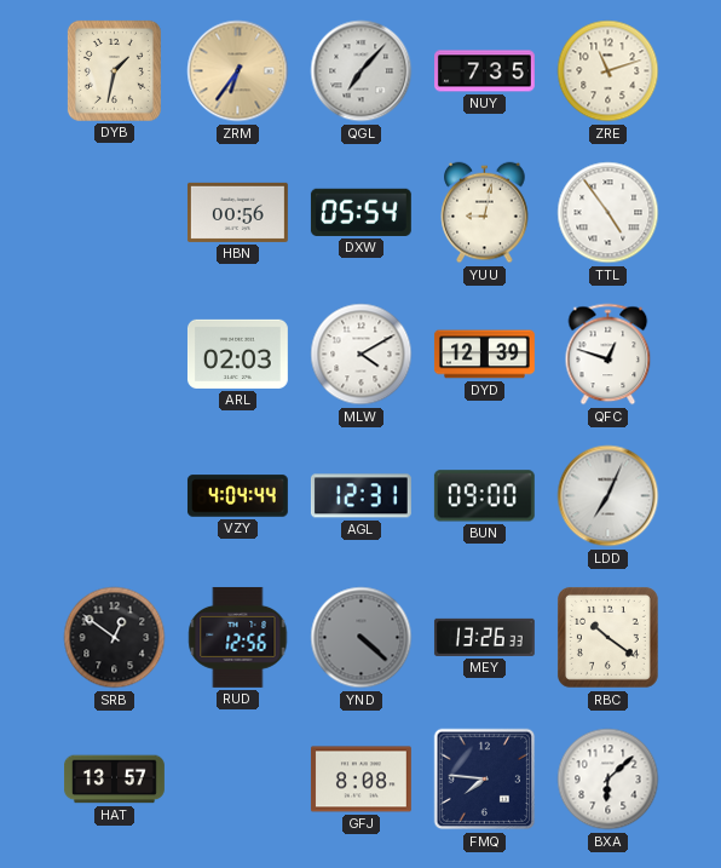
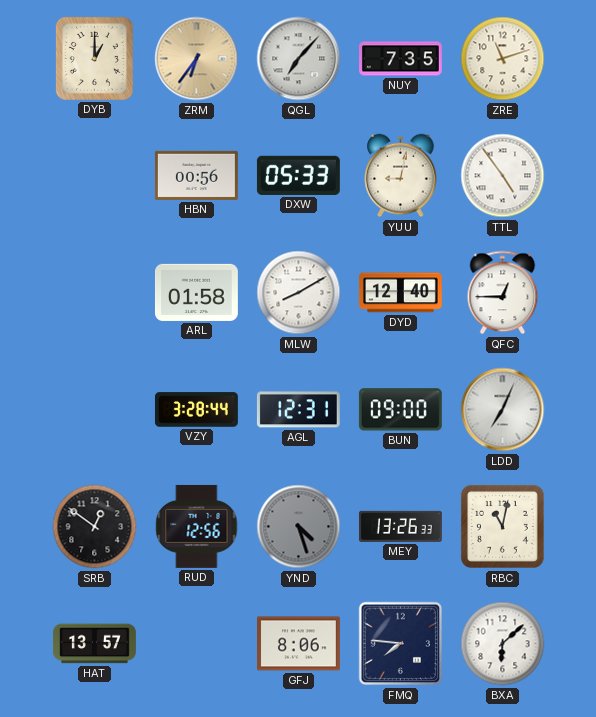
DYB: 1:32 -> 1:00 (94, 58)
DXW: 05:54 -> 05:33 (298, 175)
ARL: 02:03 -> 01:58 (196, 292)
MLW: 4:10 -> 8:10 (299, 293)
DYD: 12:39 -> 12:40 (400, 293)
QFC: 12:48 -> 12:45 (503, 293)
VZY: 4:04 -> 3:28 (196, 410)
YND: 4:22 -> 4:27 (299, 527)
RBC: 10:21 -> 11:02 (502, 526)
GFJ: 8:08 -> 8:06 (298, 644)
